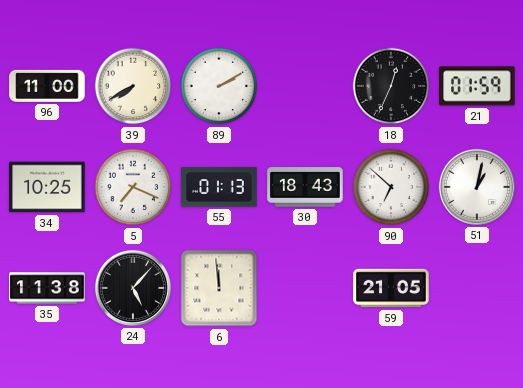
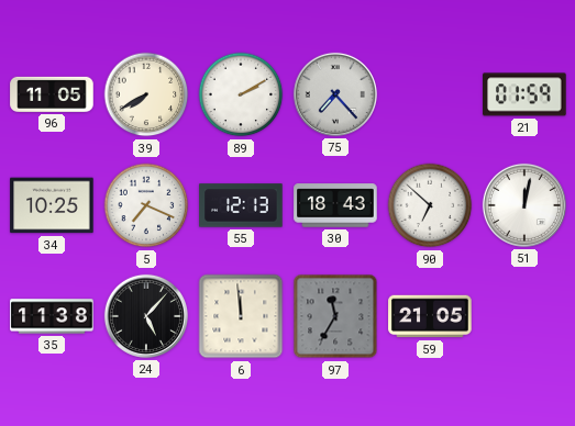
96: 11:00 -> 11:05 (52, 94)
75: none -> 7:23 (335, 94)
18: 12:34 -> none (391, 86)
55: 01:13 -> 12:13 (241, 205)
51: 1:02 -> 12:02 (524, 205)
97: none -> 11:35 (335, 316)
